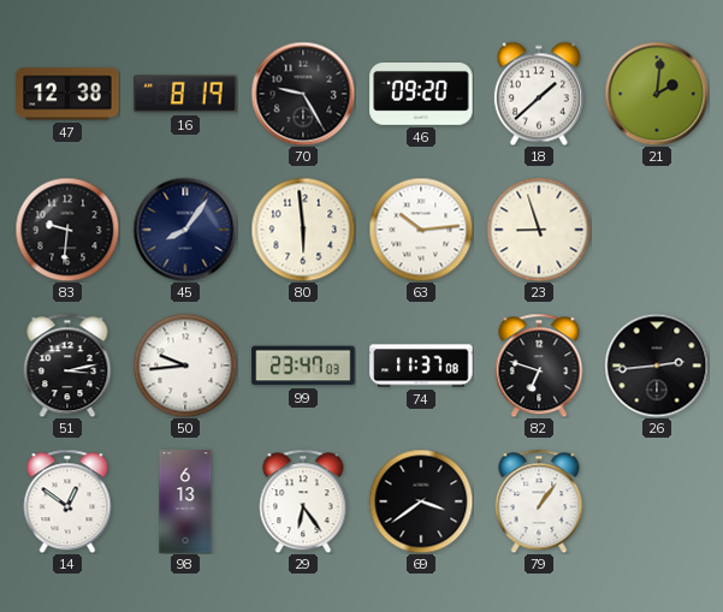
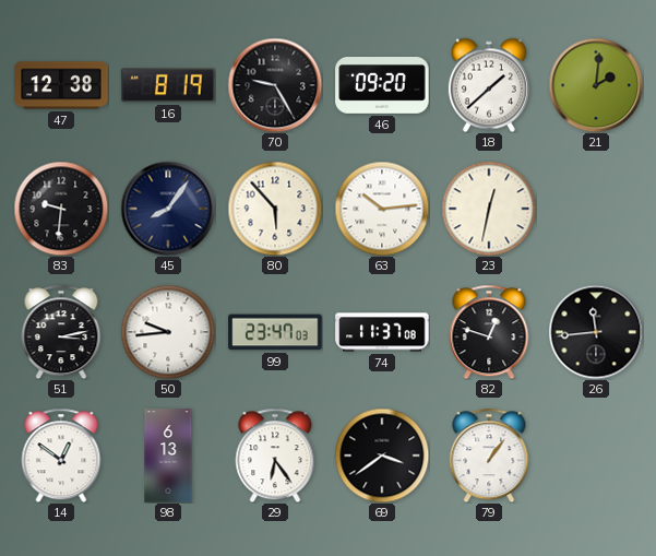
80: 5:59 -> 5:53 (275, 209)
23: 8:57 -> 12:32 (489, 209)
82: 6:48 -> 12:48 (489, 332)
26: 2:44 -> 11:44 (596, 332)
